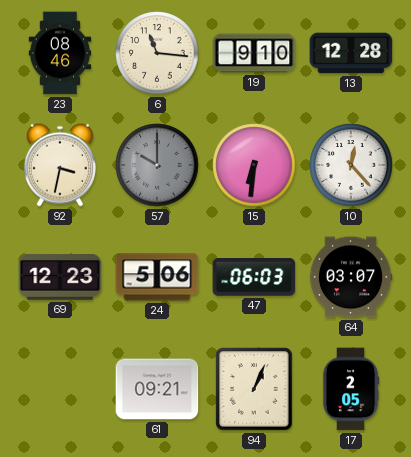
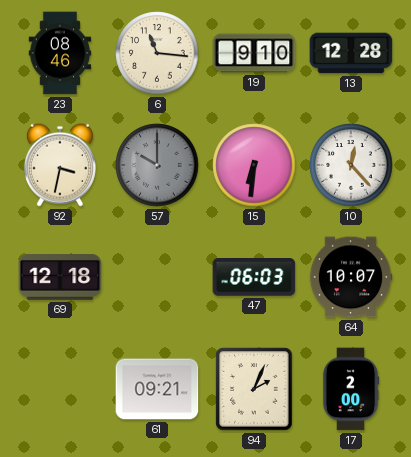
69: 12:23 -> 12:18 (60, 278)
24: 5:06 -> none (157, 277)
64: 03:07 -> 10:07 (351, 277)
94: 1:04 -> 2:04 (254, 389)
17: 2:05 -> 2:00 (351, 389)
